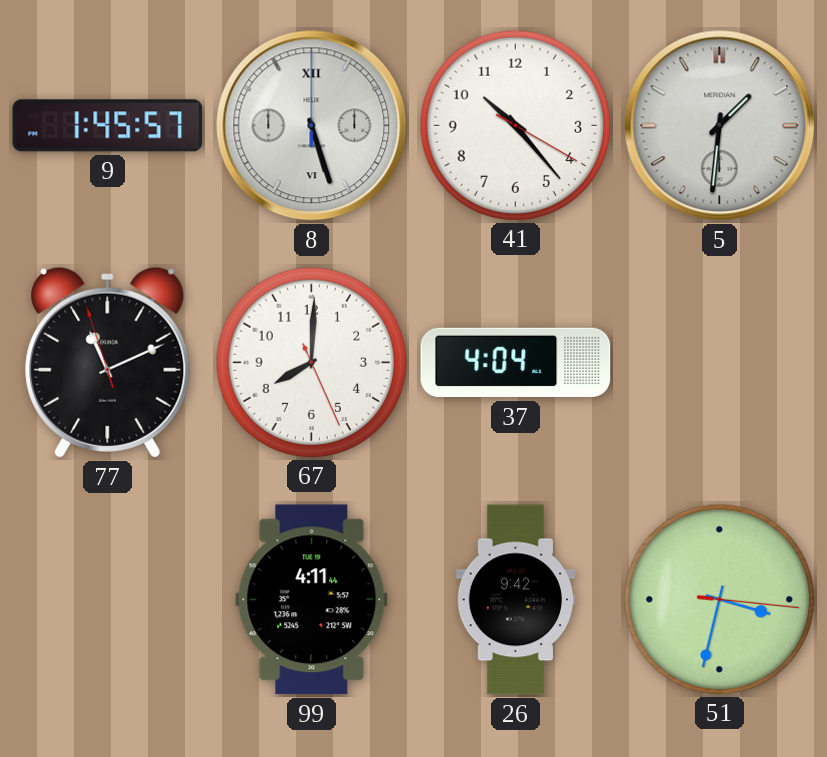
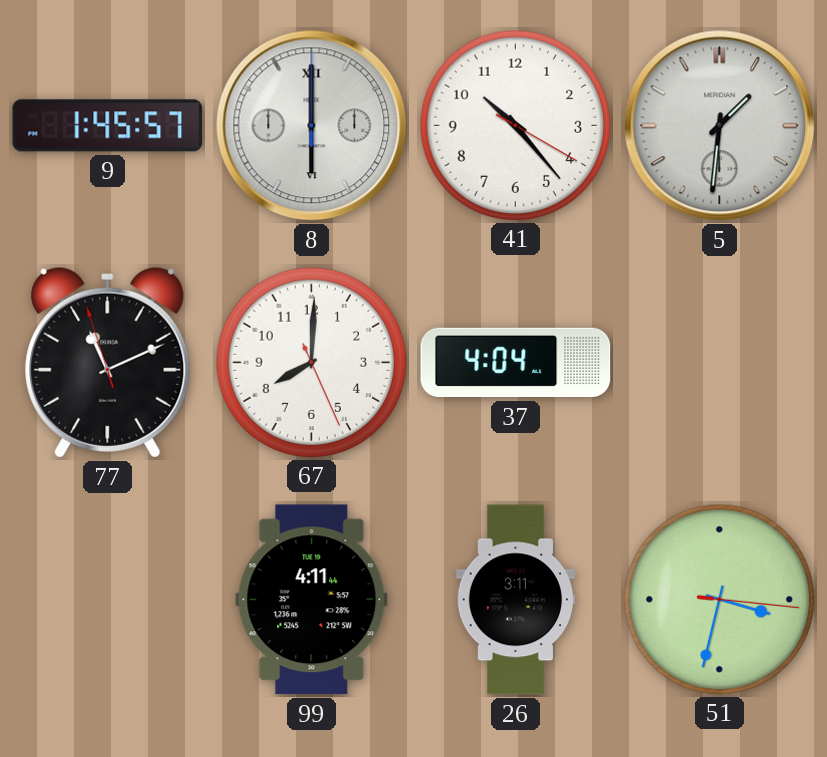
8: 5:27 -> 6:00 (312, 126)
26: 9:42 -> 3:11 (515, 600)
